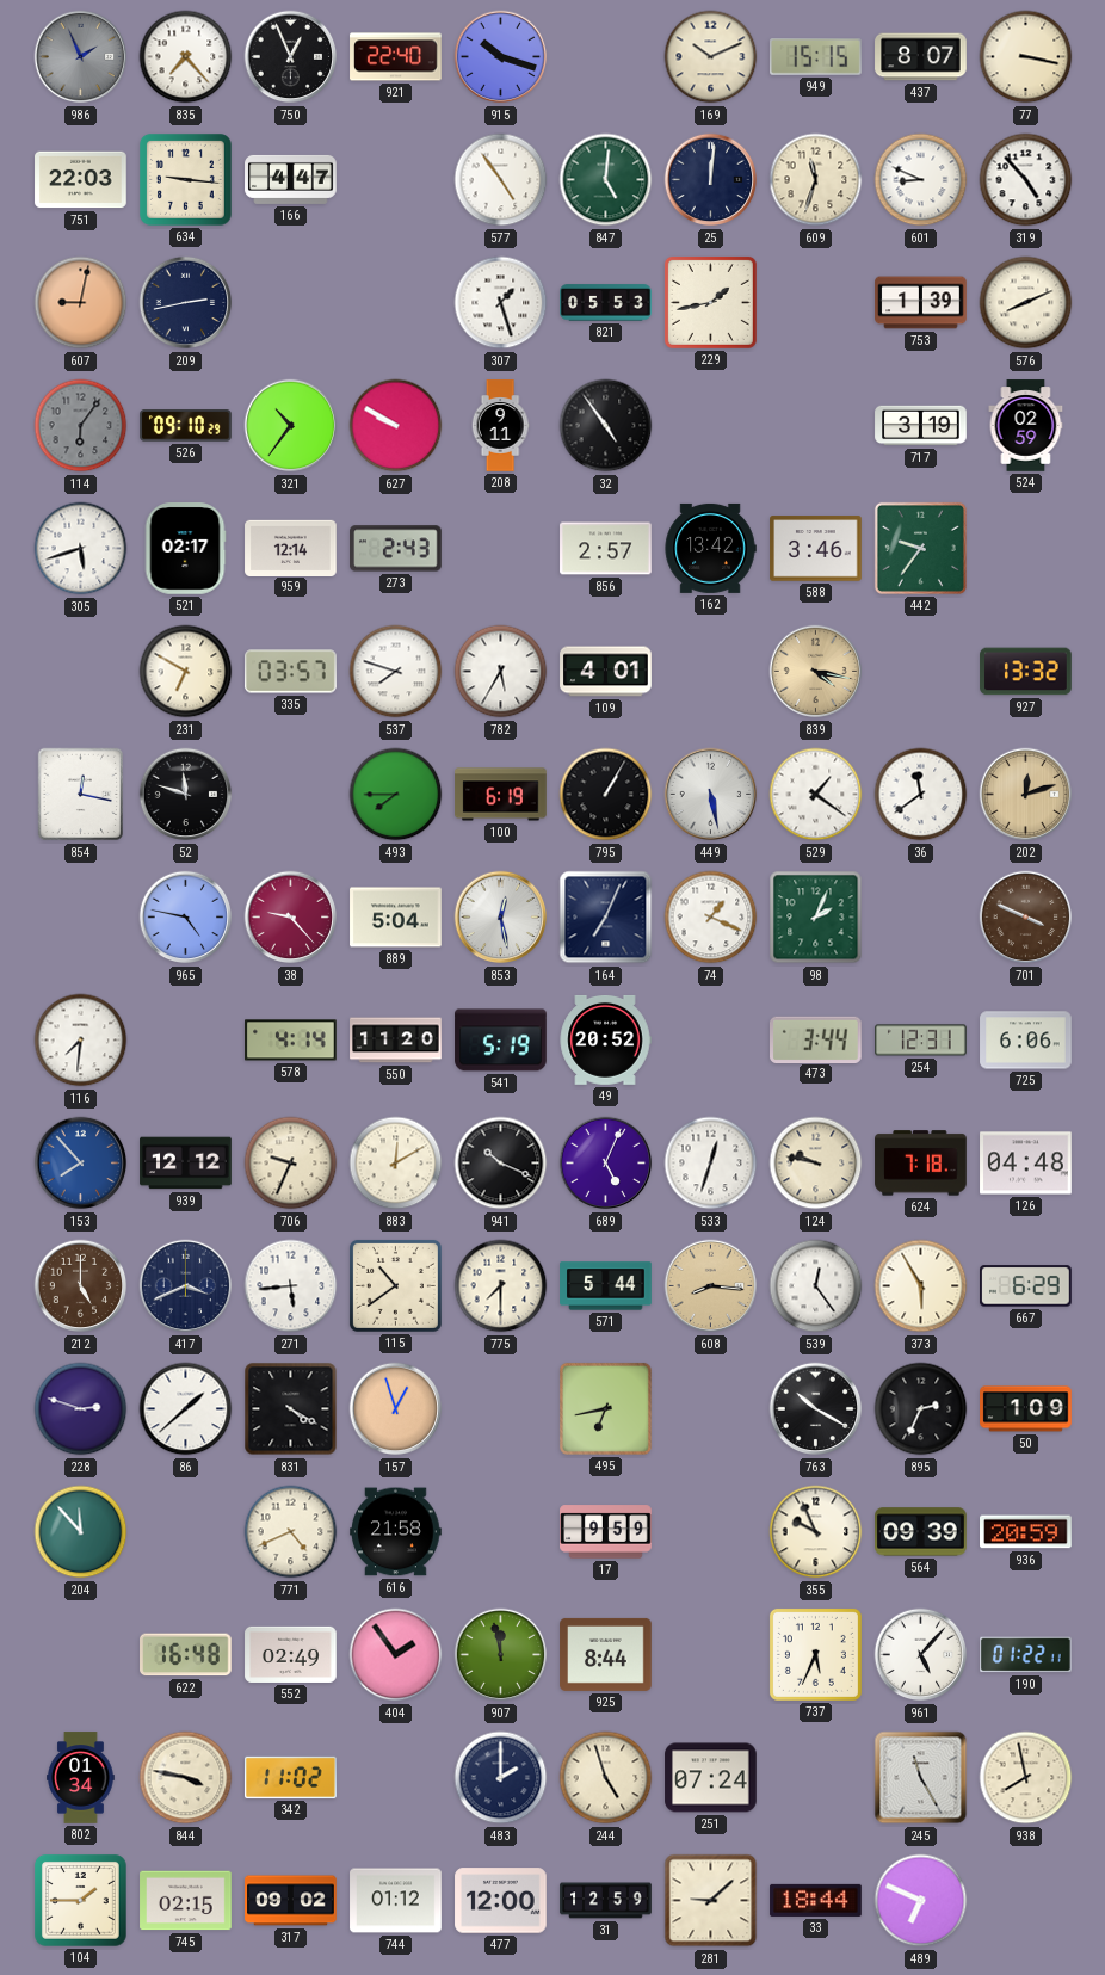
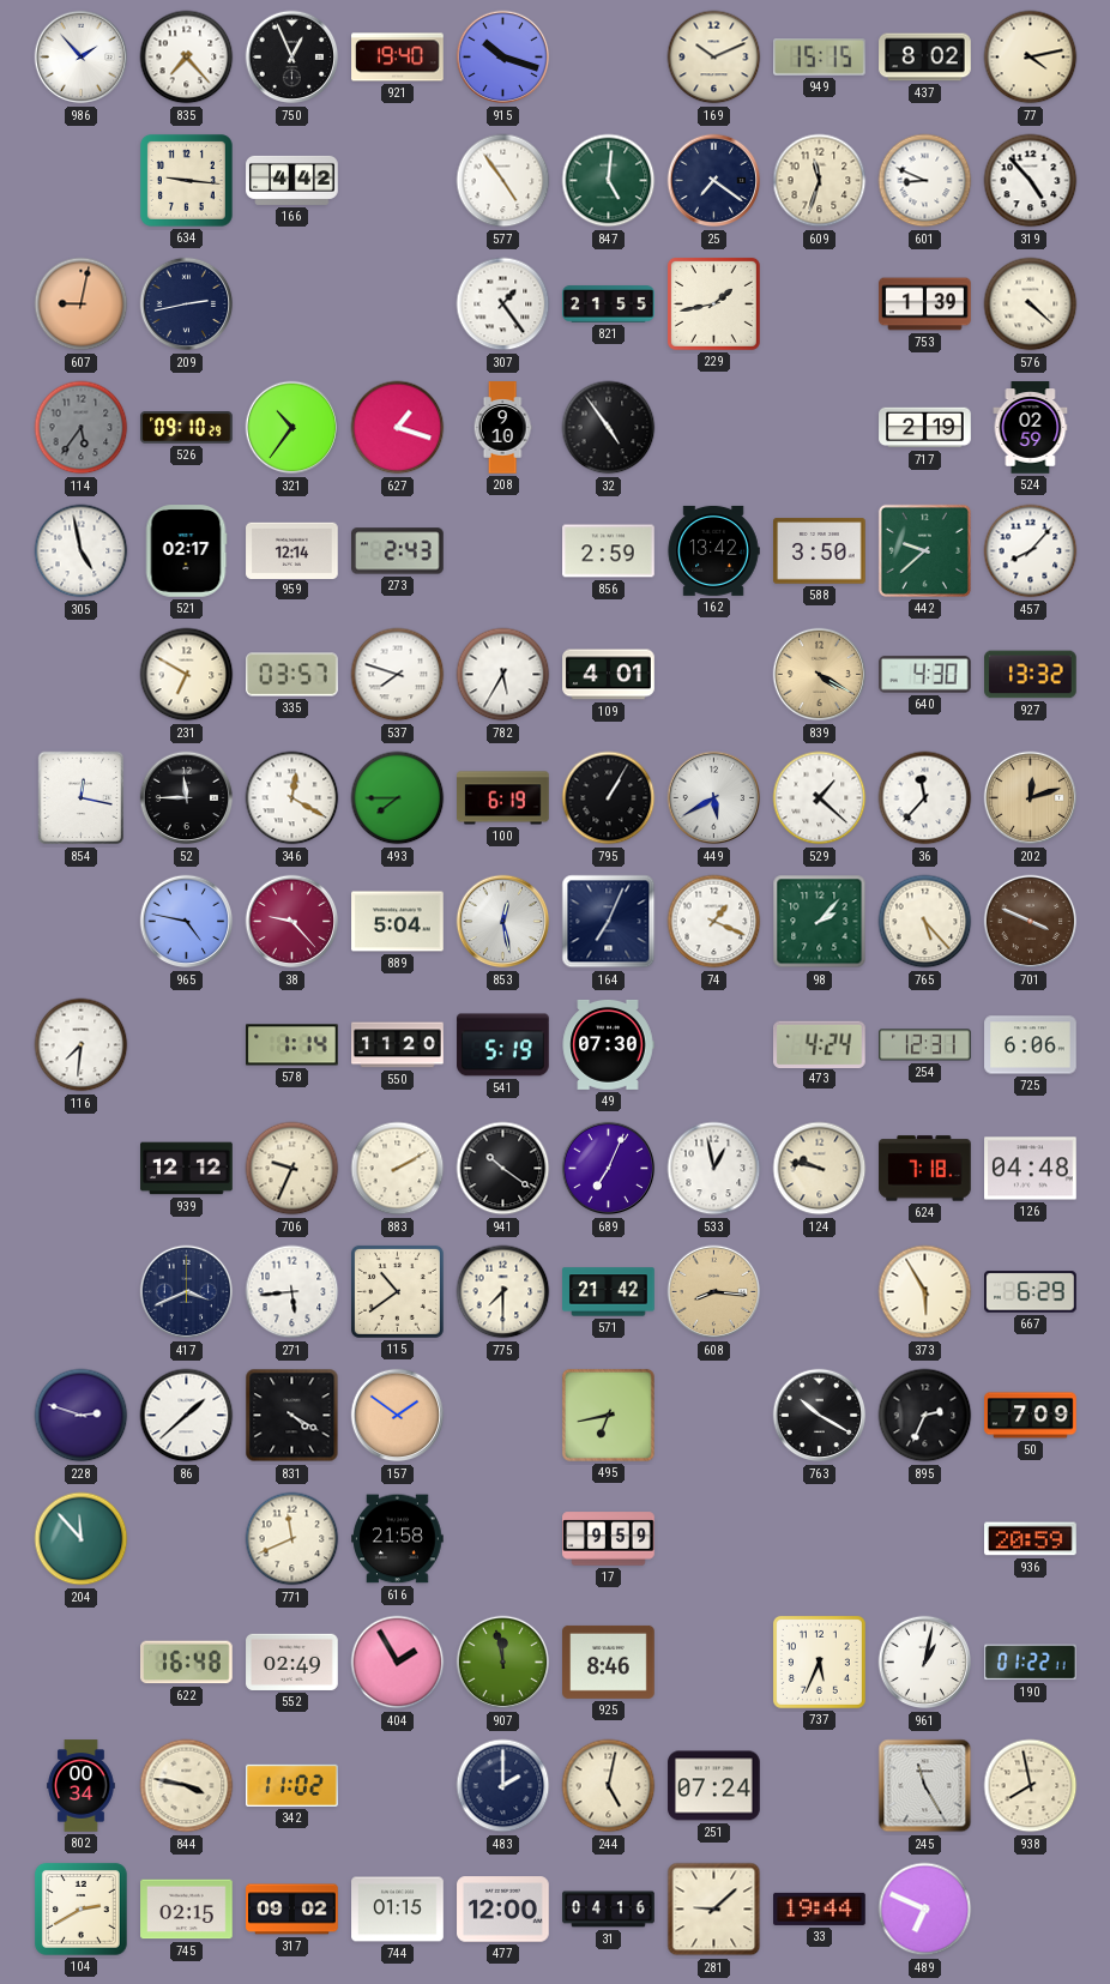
986: 1:56 -> 1:53 (82, 58)
986 dial: grey -> white (82, 58)
921: 22:40 -> 19:40 (398, 58)
437: 8:07 -> 8:02 (925, 58)
77: 3:17 -> 4:13 (1031, 58)
751: 22:03 -> none (81, 180)
166: 4:47 -> 4:42 (292, 180)
25: 12:01 -> 7:21 (714, 181)
307: 1:27 -> 1:24 (503, 304)
821: 05:53 -> 21:55 (609, 304)
576: 8:11 -> 4:22 (1031, 304)
114: 6:06 -> 5:36 (82, 428)
627: 9:50 -> 1:18 (398, 428)
208: 9:11 -> 9:10 (502, 428)
717: 3:19 -> 2:19 (925, 428)
305: 5:42 -> 4:58 (82, 551)
856: 2:57 -> 2:59 (609, 551)
588: 3:46 -> 3:50 (820, 551)
442: 9:36 -> 9:38 (924, 550)
457: none -> 8:07 (1031, 551)
839: 4:17 -> 4:20 (820, 675)
640: none -> 4:30 (925, 675)
52: 11:48 -> 11:45 (187, 798)
346: none -> 12:20 (292, 798)
449: 5:28 -> 5:40 (714, 798)
529: 1:21 -> 1:22 (820, 798)
36: 11:39 -> 11:37 (925, 798)
98: 2:04 -> 2:07 (820, 922)
765: none -> 5:23 (925, 922)
578: 4:14 -> 1:14 (292, 1045)
49: 20:52 -> 07:30 (608, 1045)
473: 3:44 -> 4:24 (820, 1044)
153: 7:53 -> none (81, 1164)
883: 12:10 -> 2:10 (398, 1169)
941: 10:19 -> 10:21 (503, 1169)
689: 5:04 -> 7:04 (609, 1169)
533: 12:33 -> 12:58 (714, 1169)
212: 5:00 -> none (81, 1286)
571: 5:44 -> 21:42 (609, 1292)
539: 12:24 -> none (816, 1286)
157: 12:57 -> 1:51 (398, 1416)
50: 1:09 -> 7:09 (1031, 1416)
771: 4:41 -> 11:41 (292, 1539)
355: 9:56 -> none (816, 1532)
564: 09:39 -> none (921, 1532)
404: 1:54 -> 1:55 (398, 1663)
925: 8:44 -> 8:46 (609, 1662)
961: 5:07 -> 1:02 (925, 1663)
802: 01:34 -> 00:34 (82, 1786)
244: 4:57 -> 5:02 (609, 1786)
104: 1:45 -> 2:40 (82, 1910)
744: 01:12 -> 01:15 (398, 1910)
31: 12:59 -> 04:16 (609, 1910)
33: 18:44 -> 19:44 (820, 1908)
